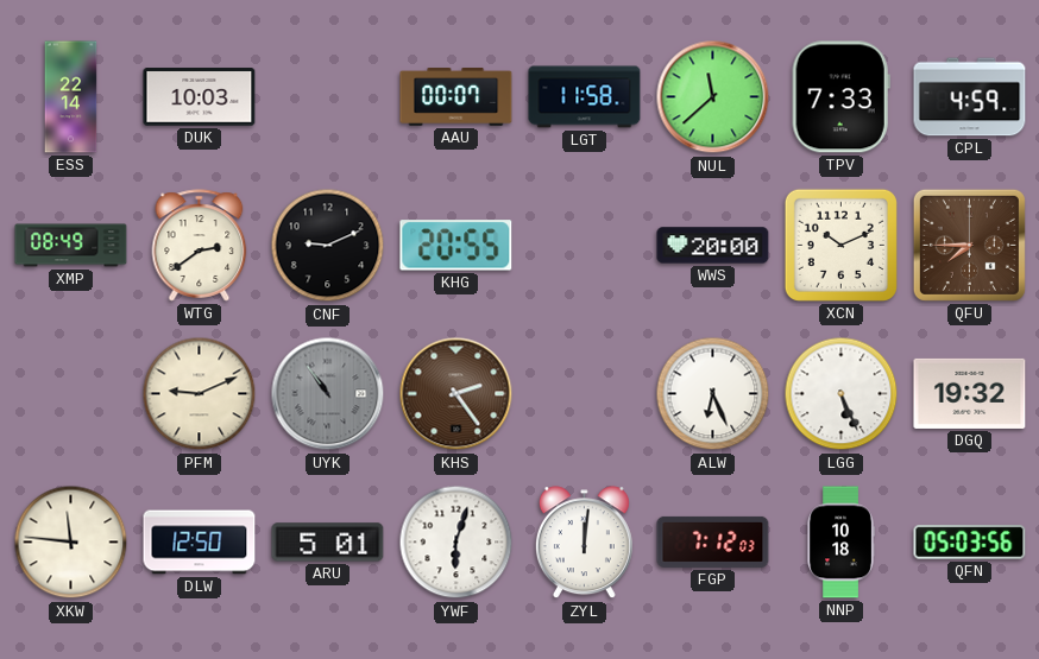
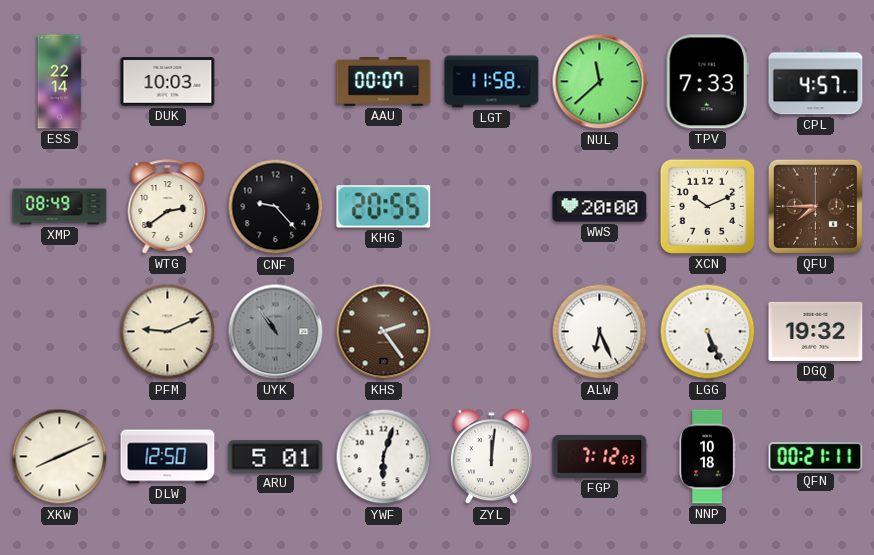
CPL: 4:59 -> 4:57 (816, 82)
CNF: 9:11 -> 9:23 (276, 207)
XKW: 11:46 -> 8:11 (60, 457)
QFN: 05:03 -> 00:21 (816, 457)
